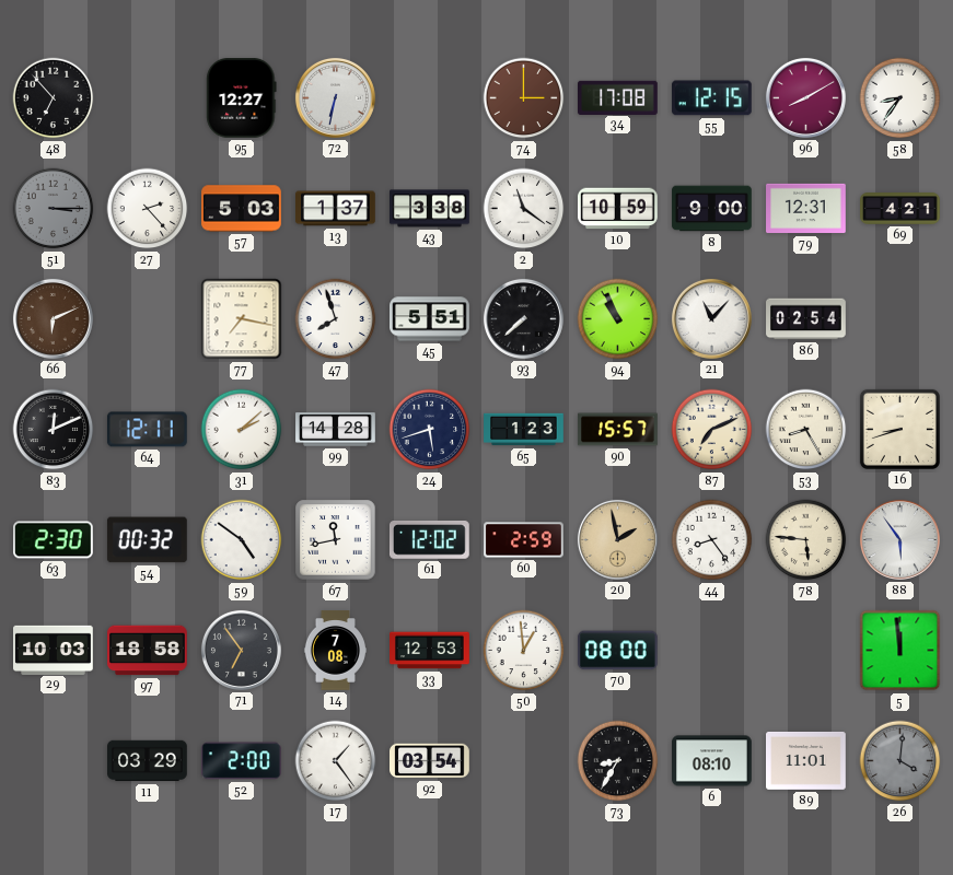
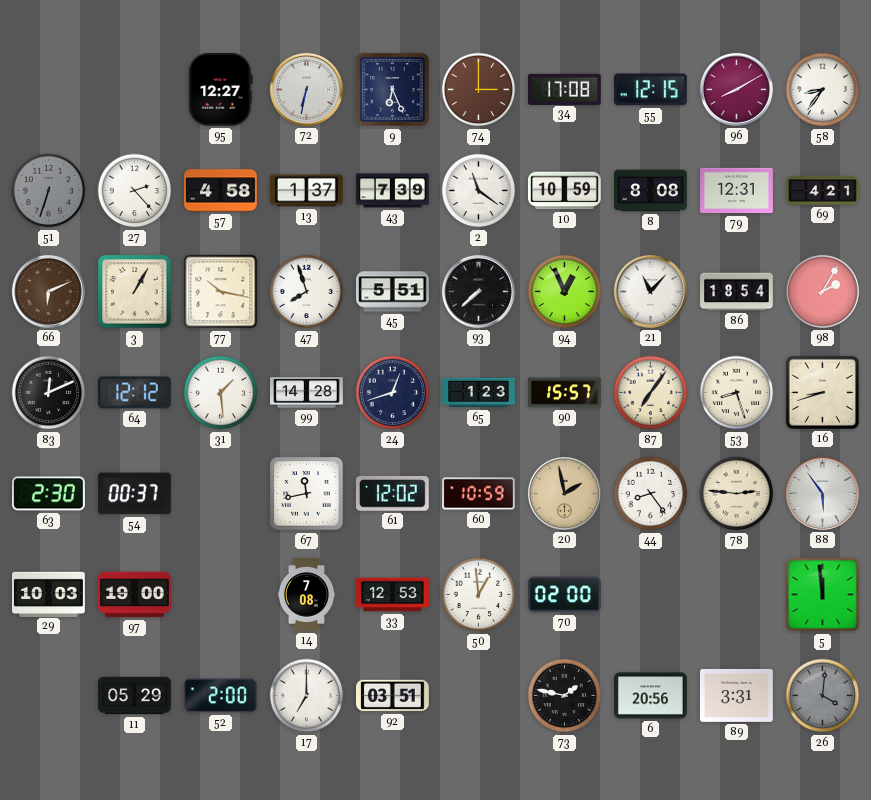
48: 6:53 -> none (54, 98)
9: none -> 6:26 (393, 90)
51: 3:15 -> 6:33 (49, 191)
57: 5:03 -> 4:58 (221, 191)
43: 3:38 -> 7:39 (393, 191)
8: 9:00 -> 8:08 (651, 191)
3: none -> 1:05 (135, 292)
77: 7:17 -> 10:17 (221, 292)
94: 10:56 -> 12:56 (565, 292)
86: 02:54 -> 18:54 (737, 292)
98: none -> 2:05 (822, 291)
64: 12:11 -> 12:12 (134, 393)
31: 2:08 -> 1:29 (221, 393)
24: 5:42 -> 12:42 (393, 393)
87: 7:11 -> 7:06 (651, 393)
53: 8:25 -> 8:27 (737, 393)
54: 00:32 -> 00:37 (134, 494)
59: 4:51 -> none (242, 540)
60: 2:59 -> 10:59 (479, 494)
78: 5:46 -> 2:46 (737, 494)
97: 18:58 -> 19:00 (135, 595)
71: 6:54 -> none (241, 650)
70: 08:00 -> 02:00 (564, 595)
11: 03:29 -> 05:29 (135, 696)
17: 1:24 -> 7:00 (307, 696)
92: 03:54 -> 03:51 (393, 696)
73: 8:35 -> 1:47 (565, 696)
6: 08:10 -> 20:56 (651, 696)
89: 11:01 -> 3:31 (737, 696)
